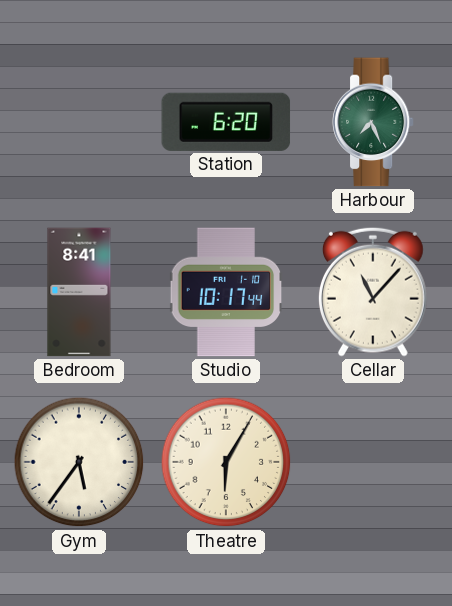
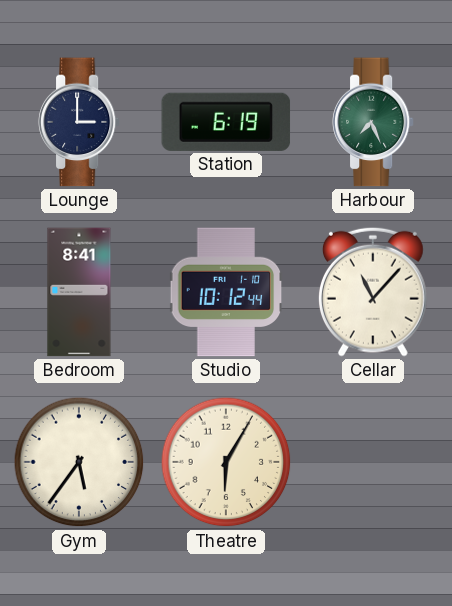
Lounge: none -> 3:00 (79, 122)
Station: 6:20 -> 6:19 (226, 122)
Studio: 10:17 -> 10:12 (226, 292)
